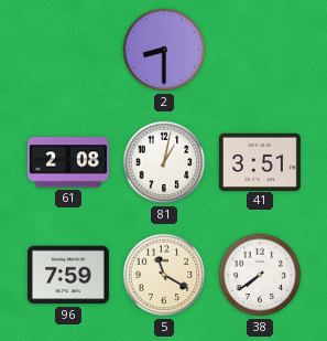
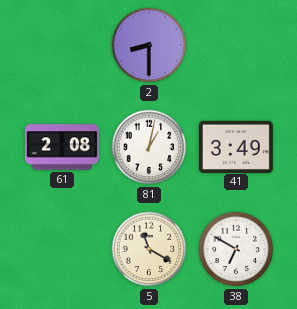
41: 3:51 -> 3:49 (236, 146)
96: 7:59 -> none (69, 275)
38: 7:39 -> 6:50 (236, 249)
